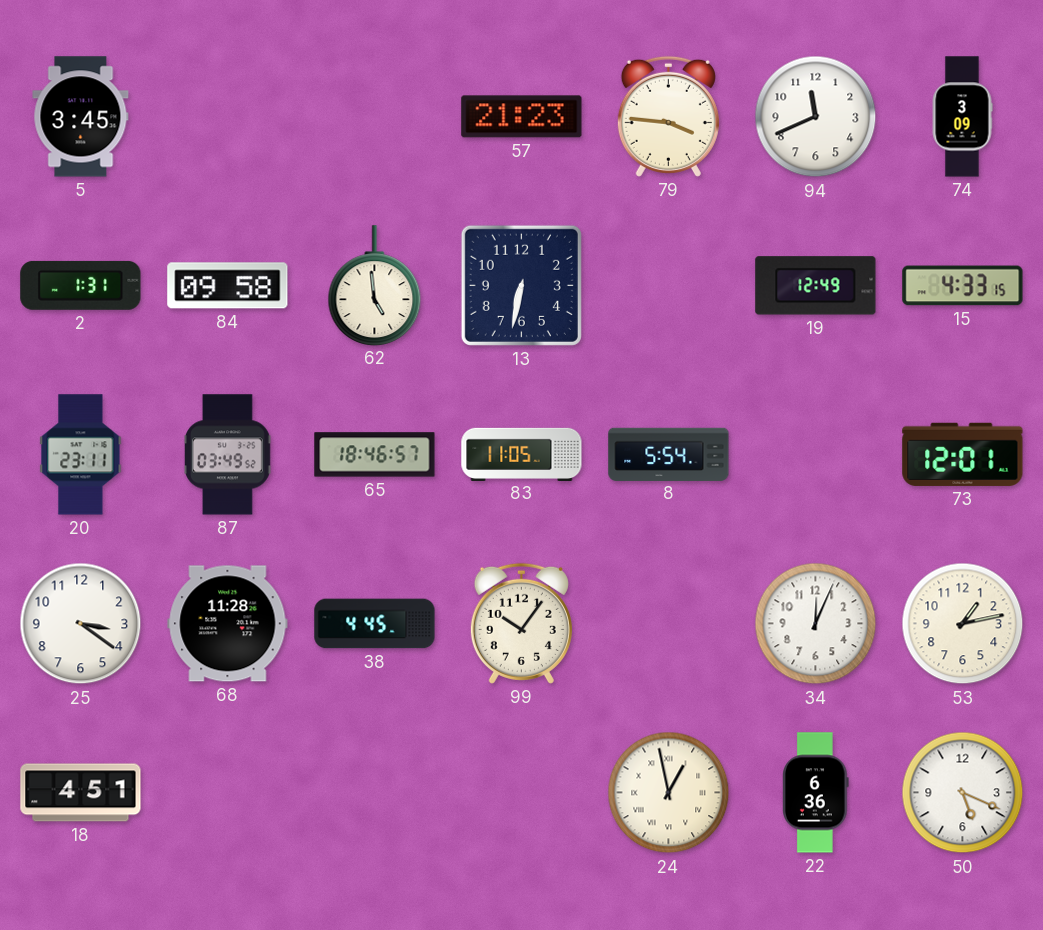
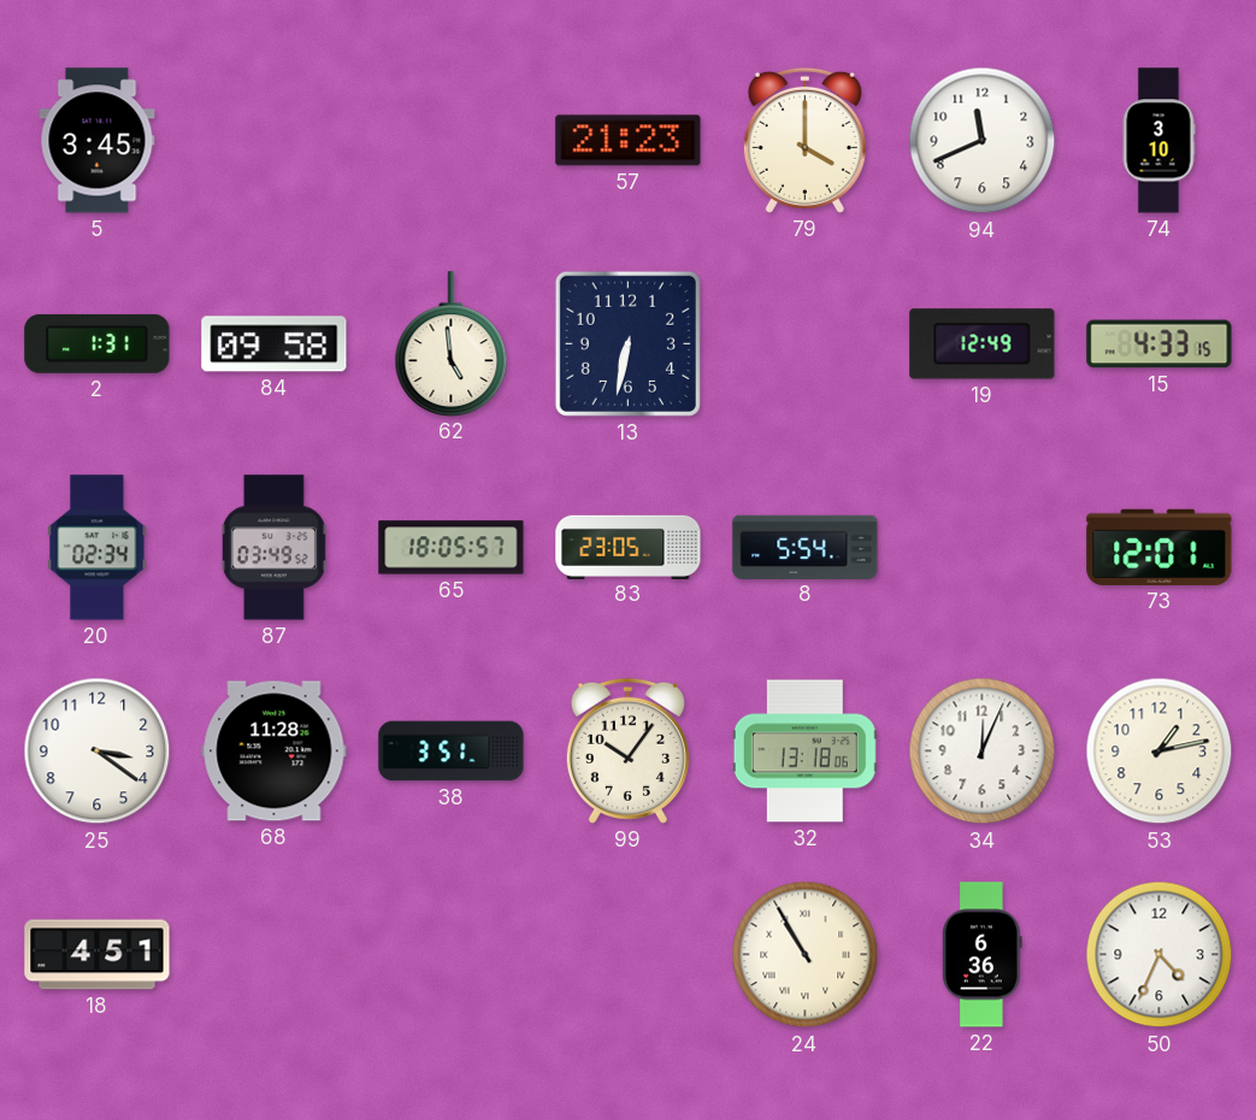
79: 3:46 -> 4:00 (804, 140)
74: 3:09 -> 3:10 (1158, 141)
20: 23:11 -> 02:34 (98, 548)
65: 18:46 -> 18:05 (452, 548)
83: 11:05 -> 23:05 (629, 547)
38: 4:45 -> 3:51 (452, 751)
32: none -> 13:18 (804, 751)
24: 12:58 -> 10:55 (806, 955)
50: 5:19 -> 4:34 (1160, 955)
